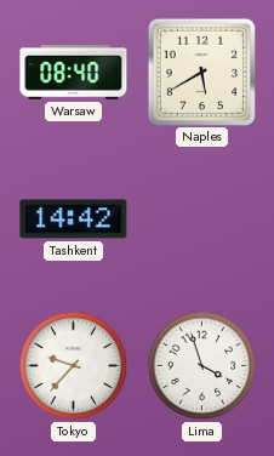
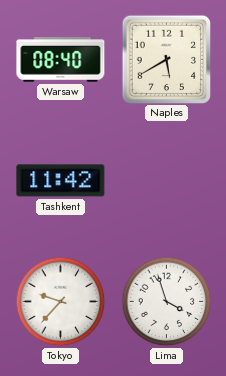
Tashkent: 14:42 -> 11:42 (61, 181)
